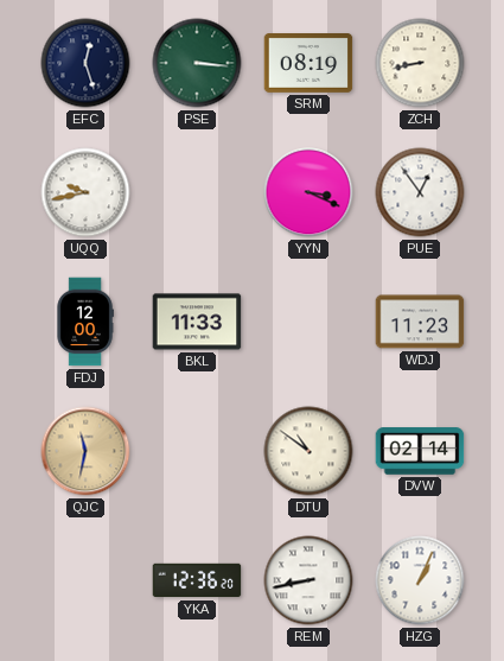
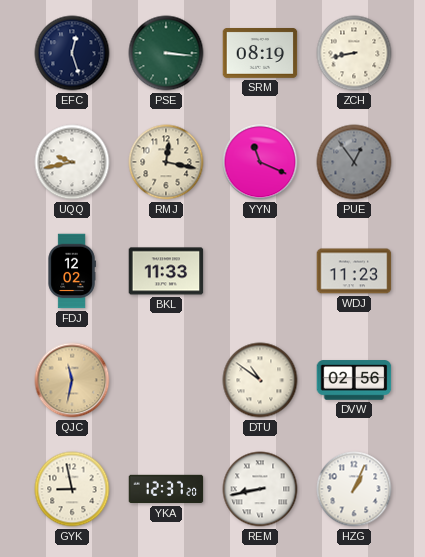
RMJ: none -> 12:17 (166, 162)
YYN: 3:19 -> 11:19 (260, 162)
PUE dial: white -> grey (354, 162)
FDJ: 12:00 -> 12:02 (72, 271)
DVW: 02:14 -> 02:56 (354, 380)
GYK: none -> 8:58 (72, 489)
YKA: 12:36 -> 12:37 (166, 489)
